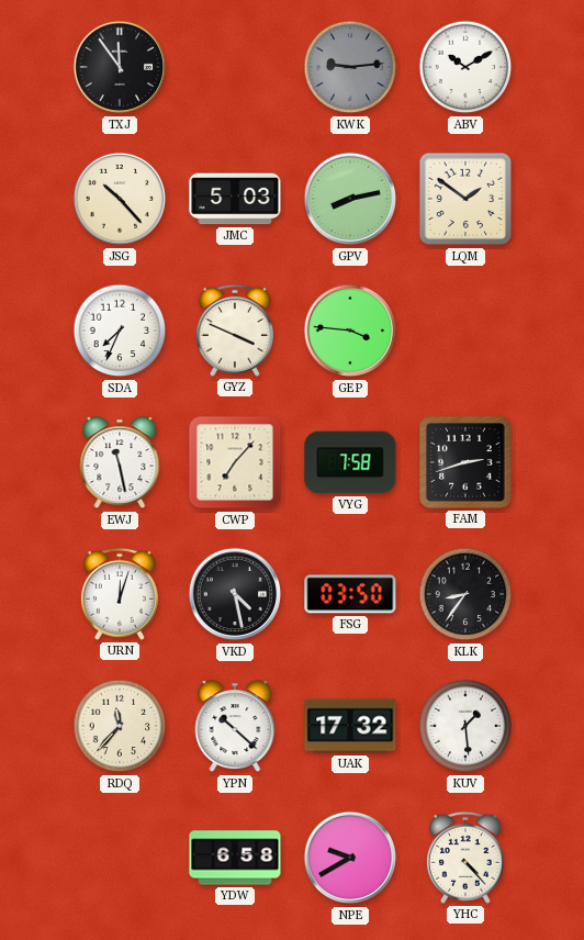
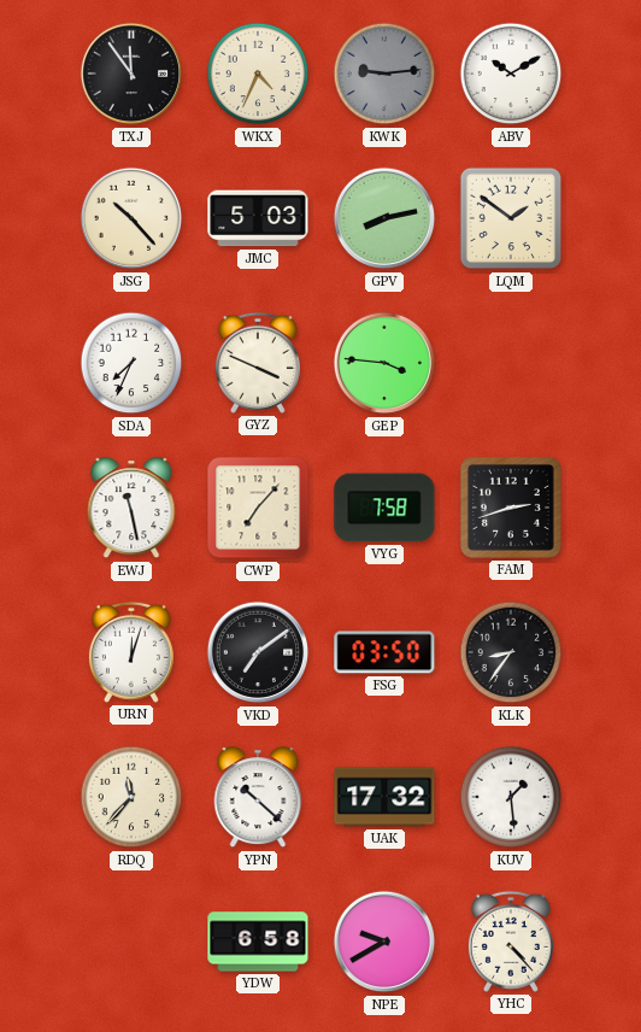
WKX: none -> 4:34 (258, 74)
VKD: 4:28 -> 7:09 (258, 652)
